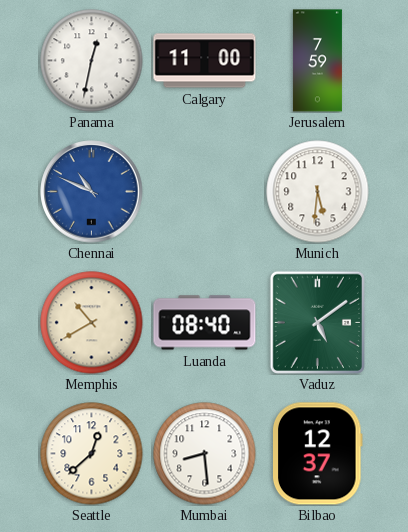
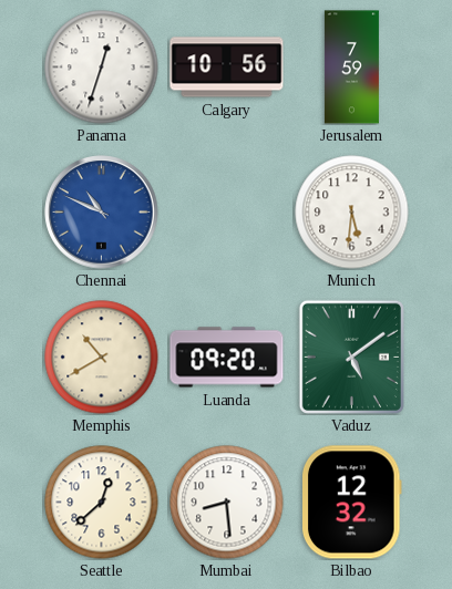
Panama: 12:32 -> 12:33 (102, 68)
Calgary: 11:00 -> 10:56 (227, 68)
Luanda: 08:40 -> 09:20 (227, 358)
Bilbao: 12:37 -> 12:32 (352, 503)
